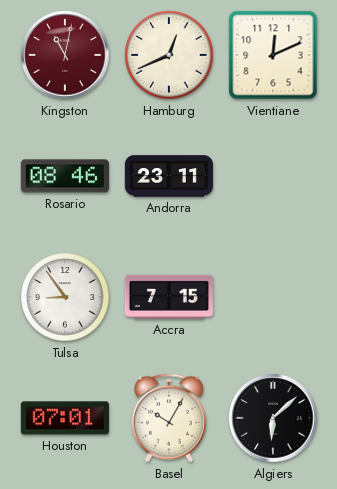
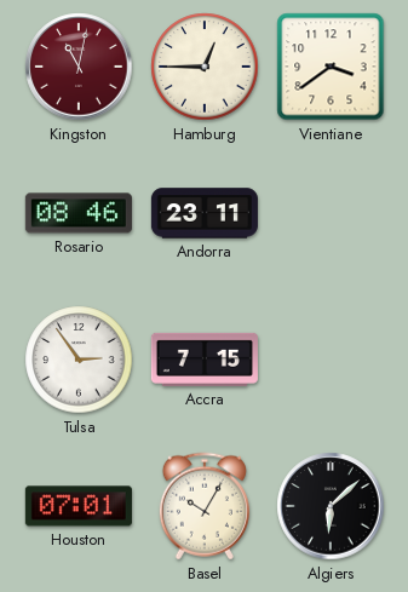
Hamburg: 12:41 -> 12:45 (205, 67)
Vientiane: 12:11 -> 3:39 (331, 67)
Tulsa: 8:54 -> 2:54 (79, 360)
